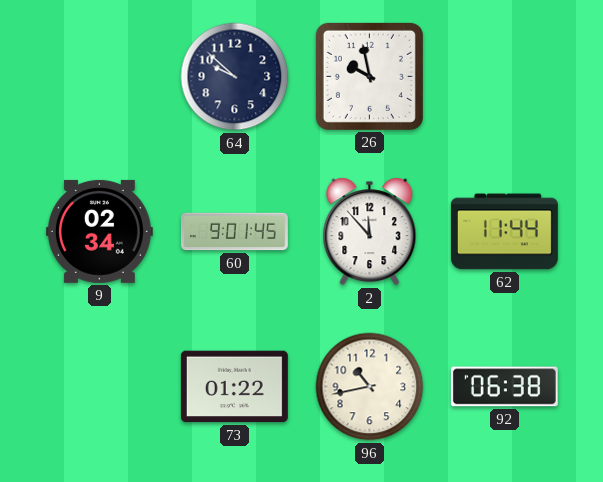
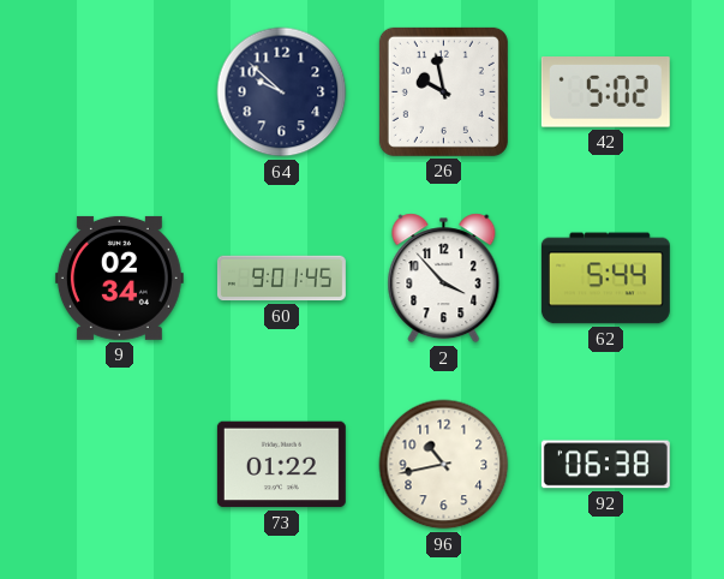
42: none -> 5:02 (605, 92)
2: 11:53 -> 3:53 (444, 279)
62: 11:44 -> 5:44 (605, 279)
